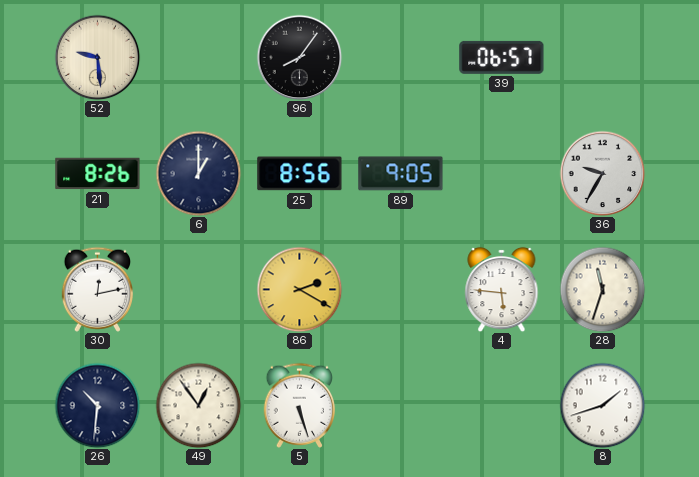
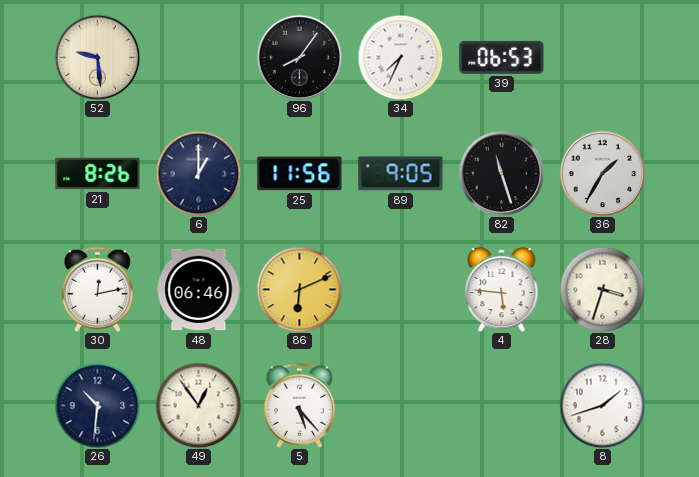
34: none -> 7:34 (400, 57)
39: 06:57 -> 06:53 (502, 57)
25: 8:56 -> 11:56 (300, 174)
82: none -> 11:27 (501, 173)
36: 9:35 -> 1:35 (602, 173)
48: none -> 06:46 (199, 290)
86: 2:20 -> 6:11 (299, 289)
28: 11:33 -> 3:33 (602, 289)
5: 5:27 -> 5:23 (299, 405)
